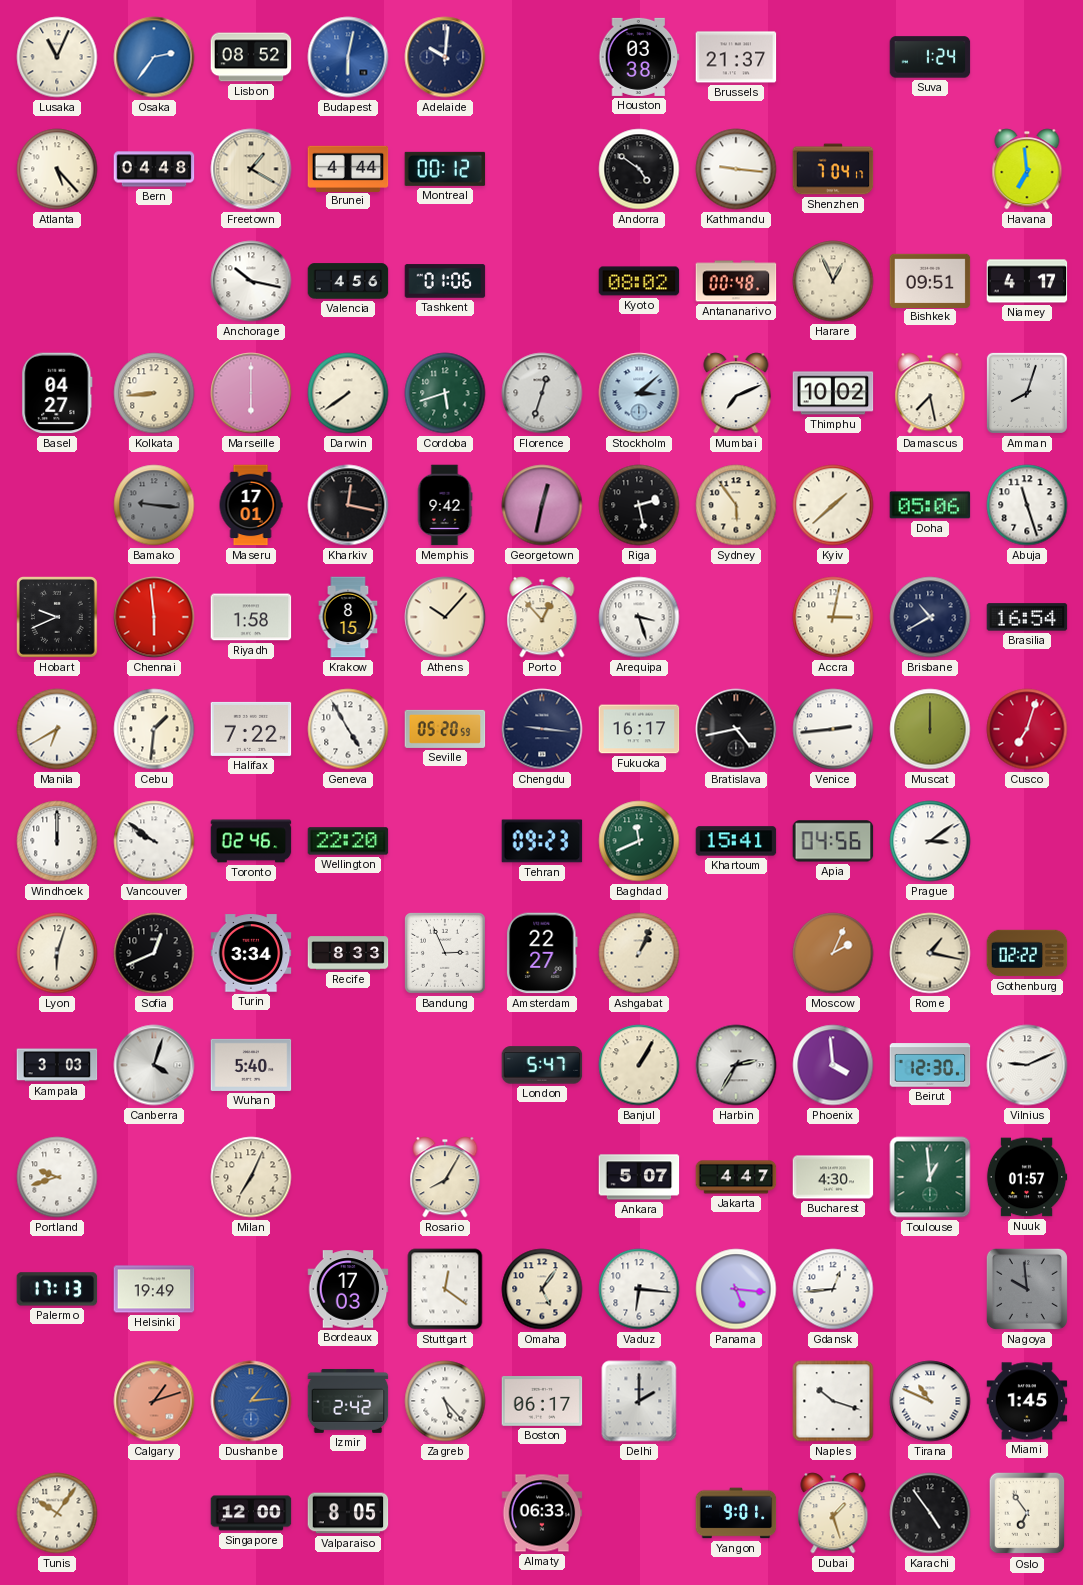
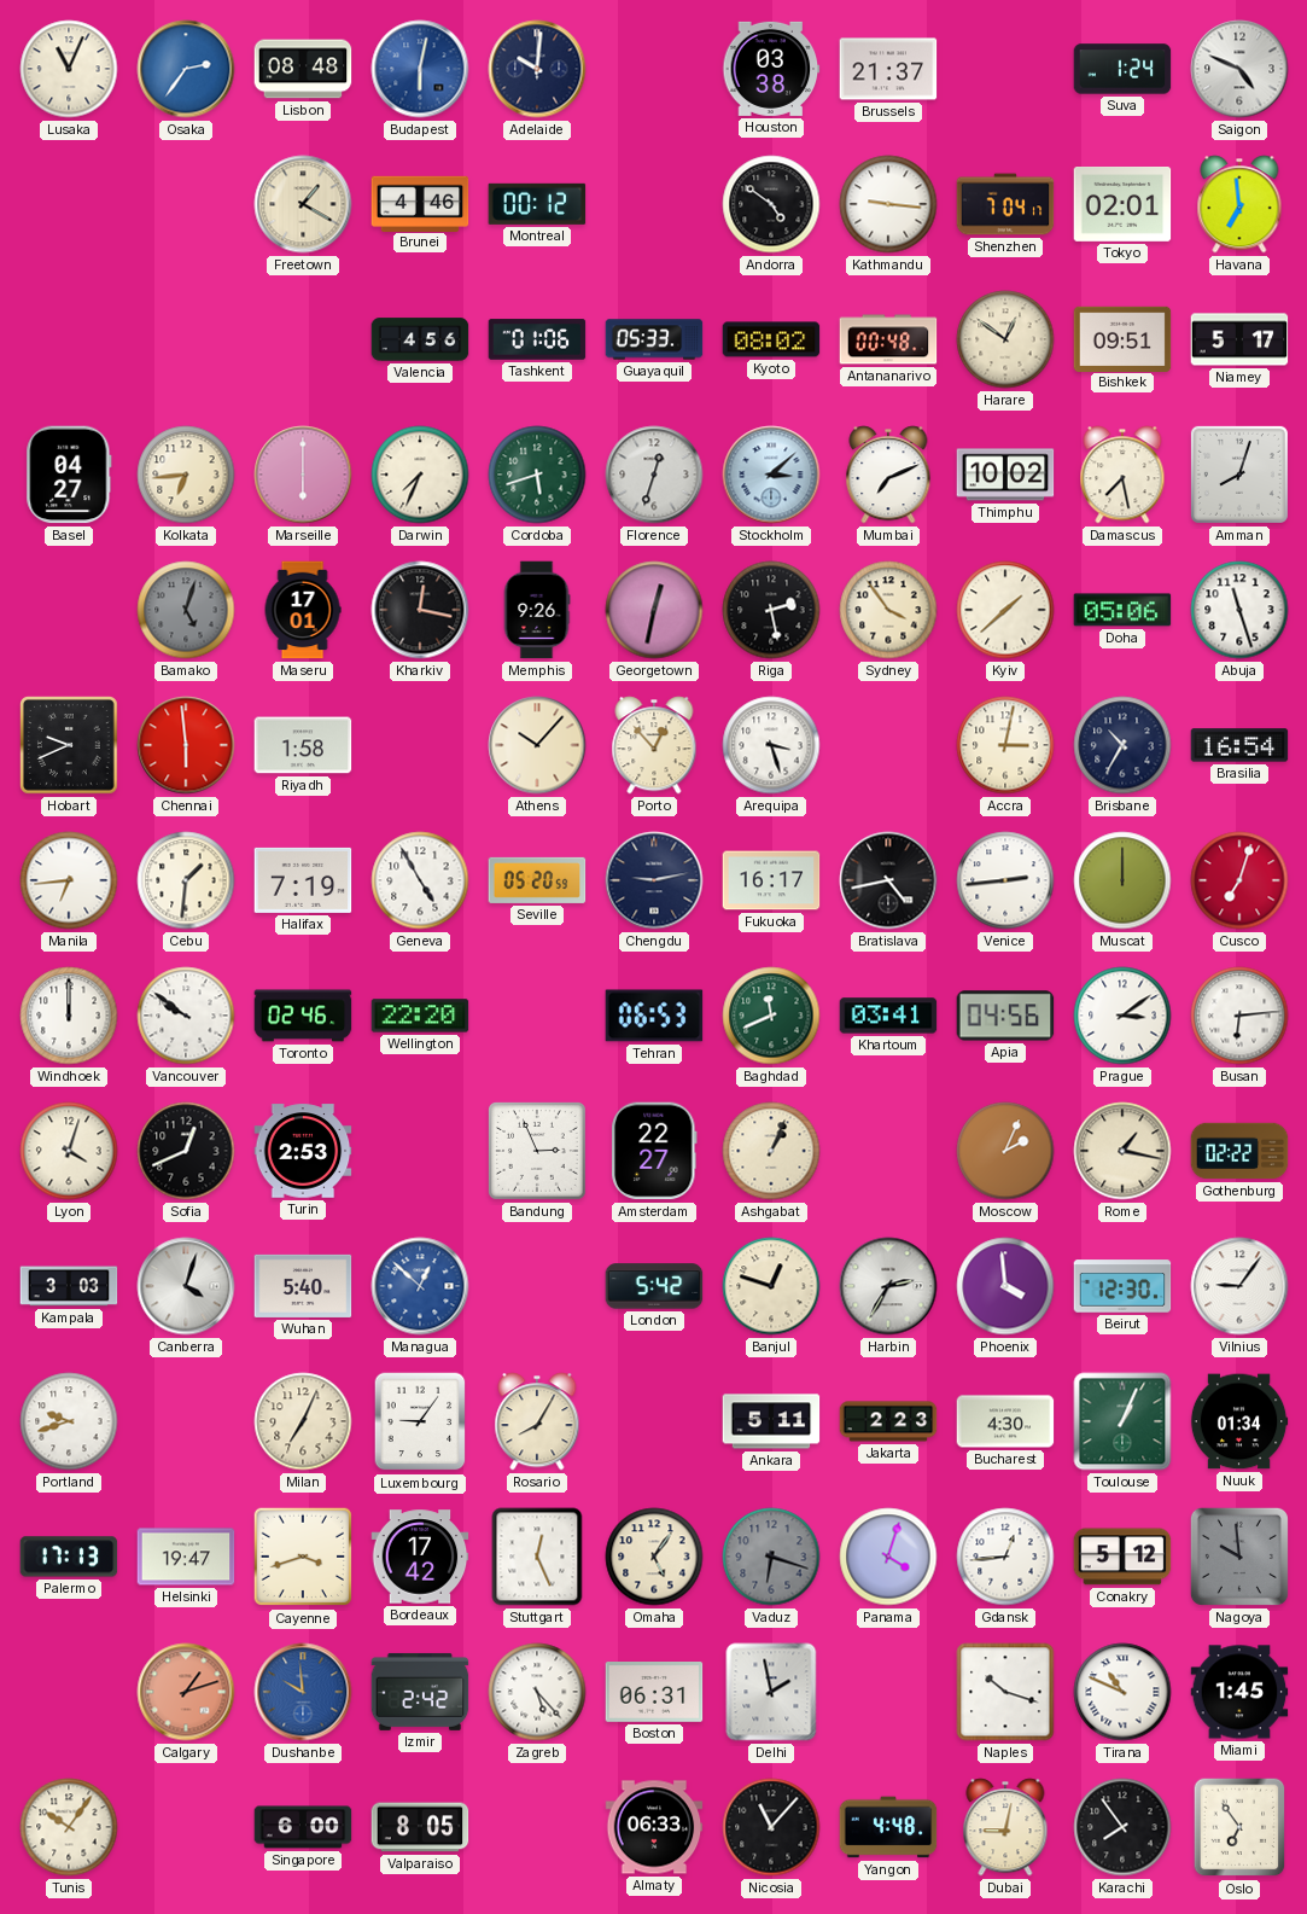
Lisbon: 08:52 -> 08:48 (303, 69)
Saigon: none -> 4:49 (1239, 69)
Atlanta: 5:23 -> none (57, 169)
Bern: 04:48 -> none (154, 169)
Brunei: 4:44 -> 4:46 (420, 203)
Tokyo: none -> 02:01 (1122, 205)
Anchorage: 10:17 -> none (251, 281)
Guayaquil: none -> 05:33 (654, 339)
Harare: 12:56 -> 12:51 (1005, 339)
Niamey: 4:17 -> 5:17 (1239, 339)
Kolkata: 8:44 -> 6:44 (186, 475)
Darwin: 7:39 -> 7:34 (420, 475)
Bamako: 9:16 -> 5:03 (186, 610)
Memphis: 9:42 -> 9:26 (537, 610)
Sydney: 5:54 -> 3:54 (888, 610)
Krakow: 8:15 -> none (348, 617)
Brisbane: 10:40 -> 10:35 (1122, 745)
Manila: 6:40 -> 6:44 (69, 880)
Halifax: 7:22 -> 7:19 (303, 880)
Chengdu: 9:16 -> 9:13 (654, 880)
Tehran: 09:23 -> 06:53 (654, 1016)
Khartoum: 15:41 -> 03:41 (888, 1016)
Busan: none -> 6:14 (1239, 1016)
Lyon: 6:03 -> 4:03 (69, 1151)
Turin: 3:34 -> 2:53 (303, 1151)
Recife: 8:33 -> none (348, 953)
Managua: none -> 12:52 (420, 1286)
London: 5:47 -> 5:42 (654, 1286)
Banjul: 1:05 -> 12:48 (771, 1286)
Vilnius: 9:11 -> 9:06 (1239, 1286)
Luxembourg: none -> 9:06 (420, 1421)
Ankara: 5:07 -> 5:11 (771, 1421)
Jakarta: 4:47 -> 2:23 (888, 1421)
Toulouse: 12:59 -> 1:04 (1122, 1421)
Nuuk: 01:57 -> 01:34 (1239, 1421)
Helsinki: 19:49 -> 19:47 (186, 1557)
Cayenne: none -> 3:42 (302, 1557)
Bordeaux: 17:03 -> 17:42 (420, 1557)
Stuttgart: 12:21 -> 12:26 (537, 1557)
Vaduz: 6:16 -> 6:18 (771, 1557)
Vaduz dial: white -> grey (771, 1557)
Panama: 5:16 -> 4:03 (888, 1557)
Conakry: none -> 5:12 (1122, 1557)
Dushanbe: 1:14 -> 9:59 (303, 1692)
Boston: 06:17 -> 06:31 (654, 1693)
Delhi: 2:00 -> 1:58 (771, 1692)
Singapore: 12:00 -> 6:00 (303, 1827)
Nicosia: none -> 11:07 (771, 1827)
Yangon: 9:01 -> 4:48 (888, 1827)
Dubai: 1:27 -> 9:02 (1005, 1827)
Karachi: 4:54 -> 7:54 (1122, 1827)
